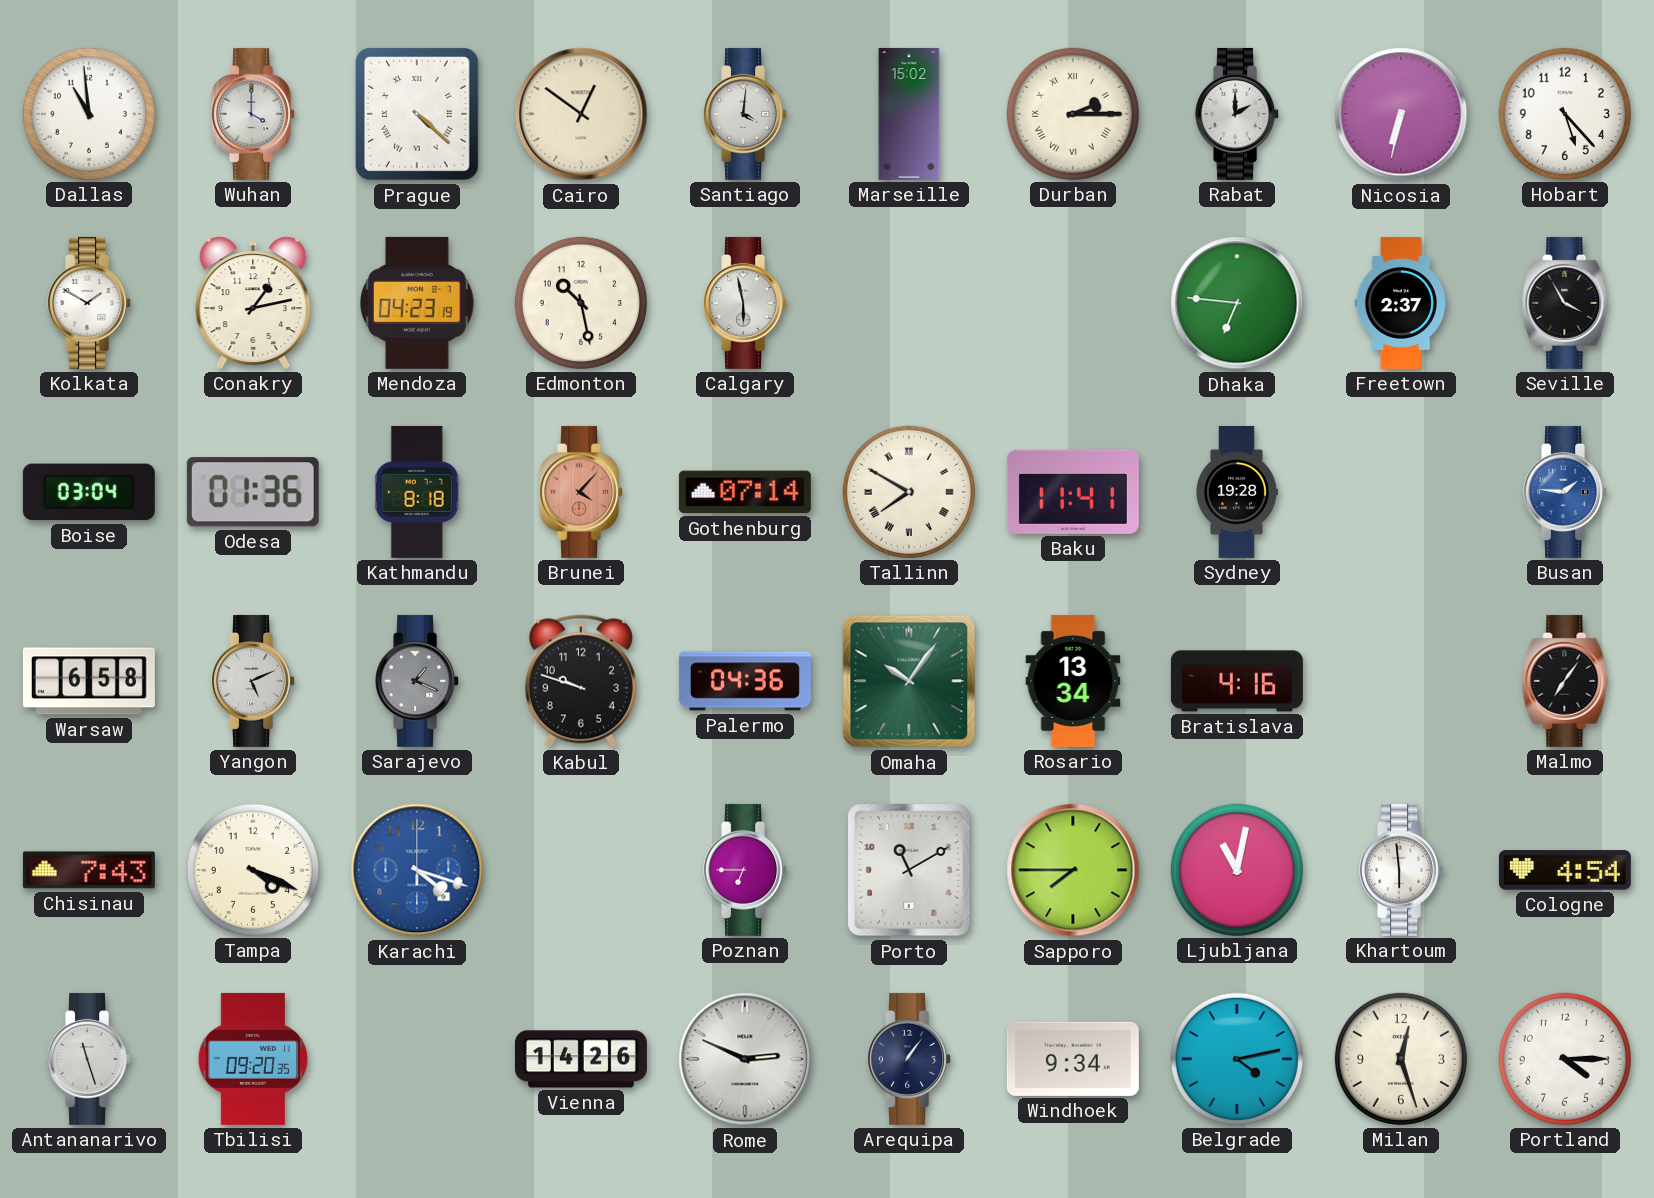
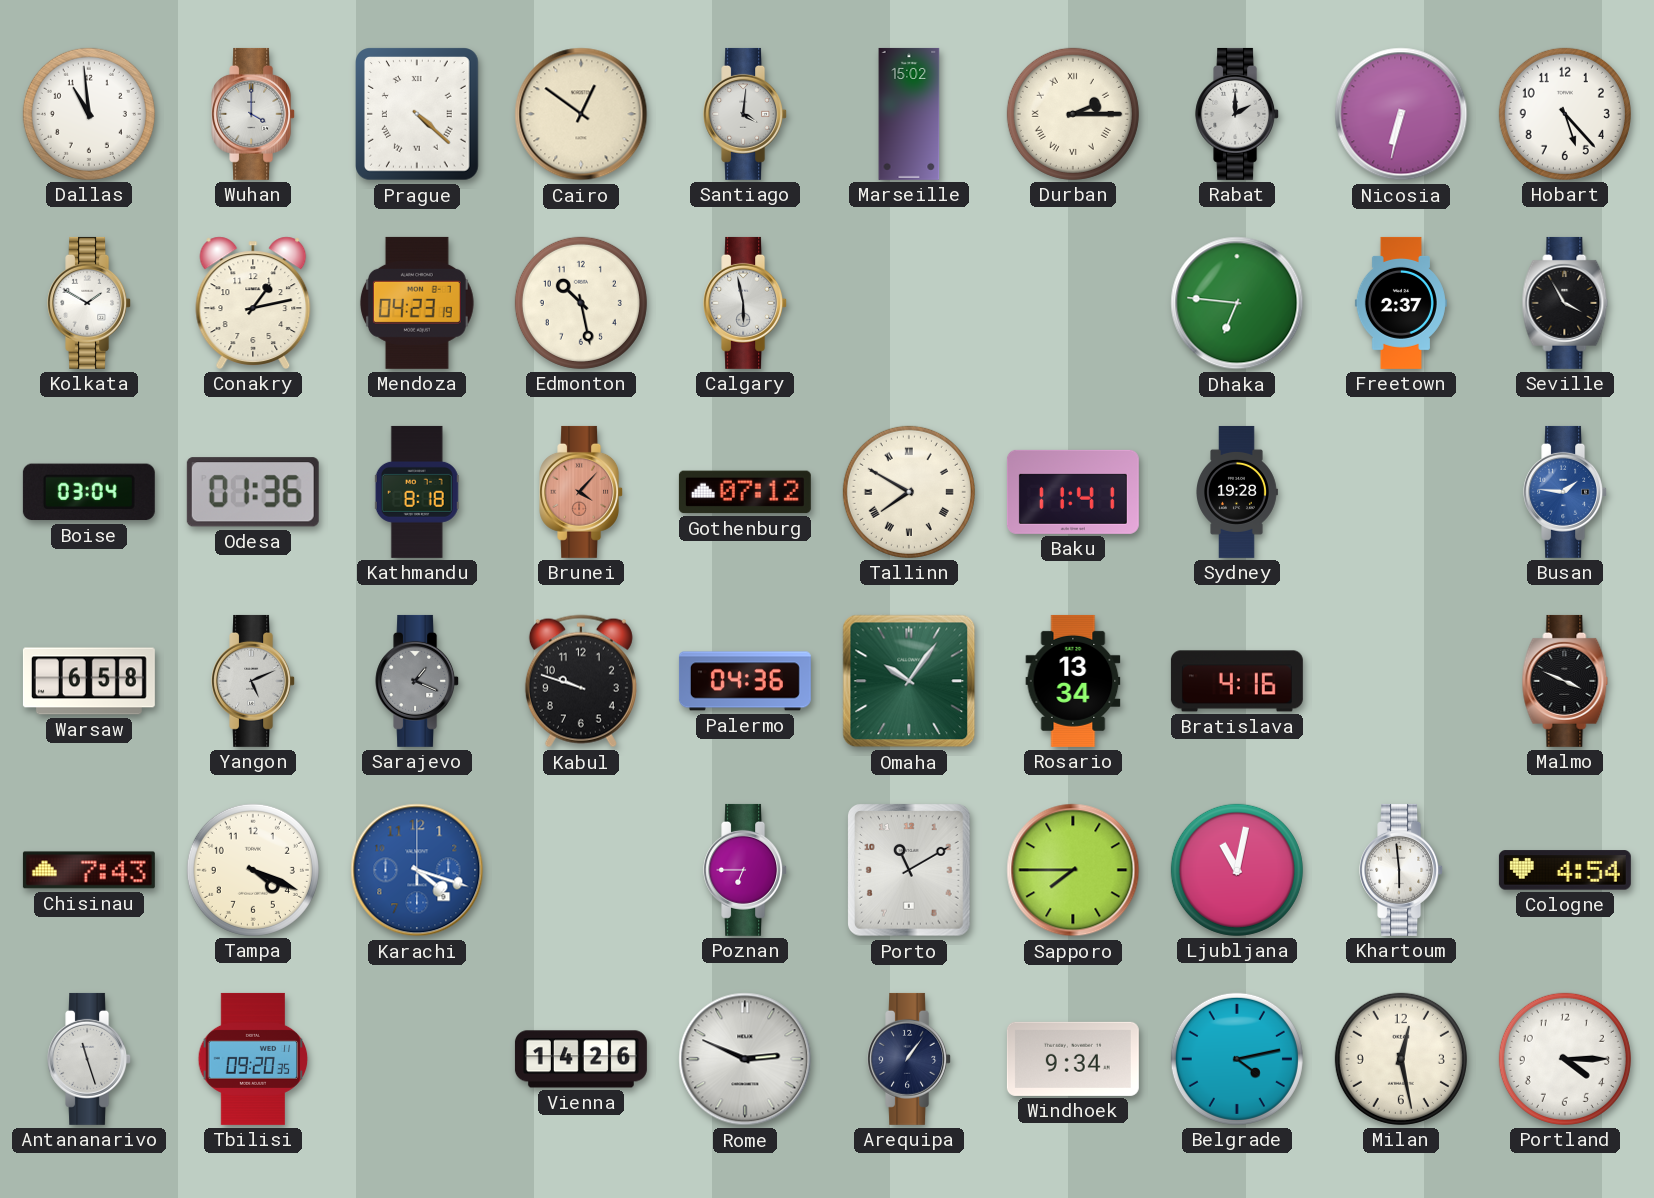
Gothenburg: 07:14 -> 07:12 (745, 492)
Malmo: 7:06 -> 3:49 (1565, 681)
Milan: 12:27 -> 12:28 (1401, 1059)
